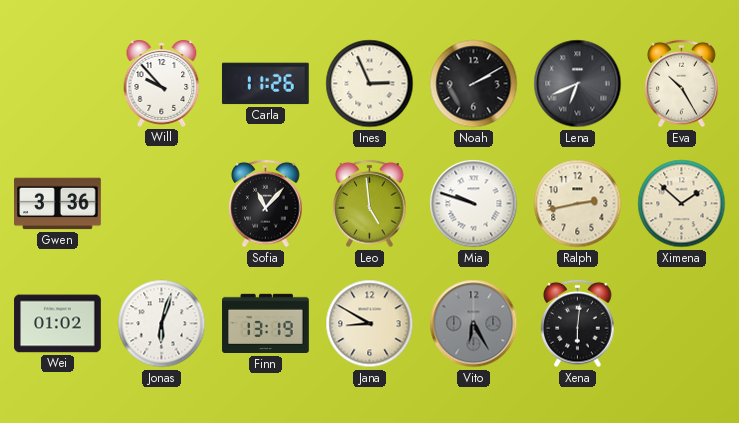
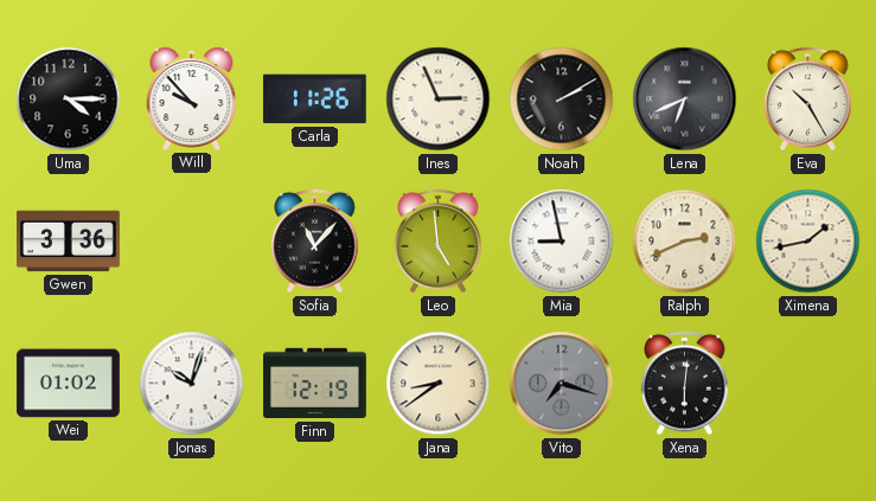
Uma: none -> 4:15 (69, 99)
Mia: 9:48 -> 8:58 (562, 242)
Ralph: 2:43 -> 2:41 (685, 242)
Ximena: 1:52 -> 1:43 (808, 242)
Jonas: 6:03 -> 10:03 (192, 384)
Finn: 13:19 -> 12:19 (315, 384)
Jana: 8:50 -> 8:39 (439, 384)
Vito: 6:25 -> 7:18 (562, 384)
